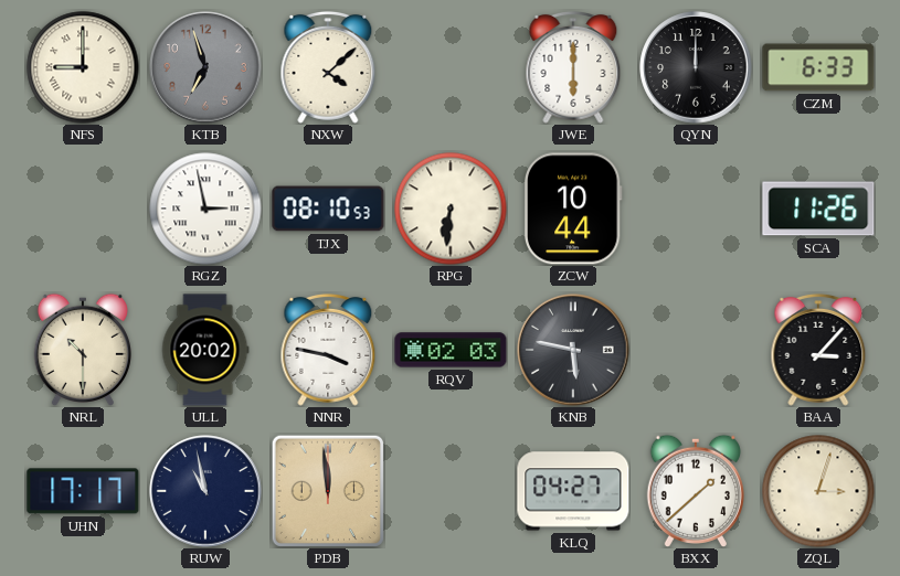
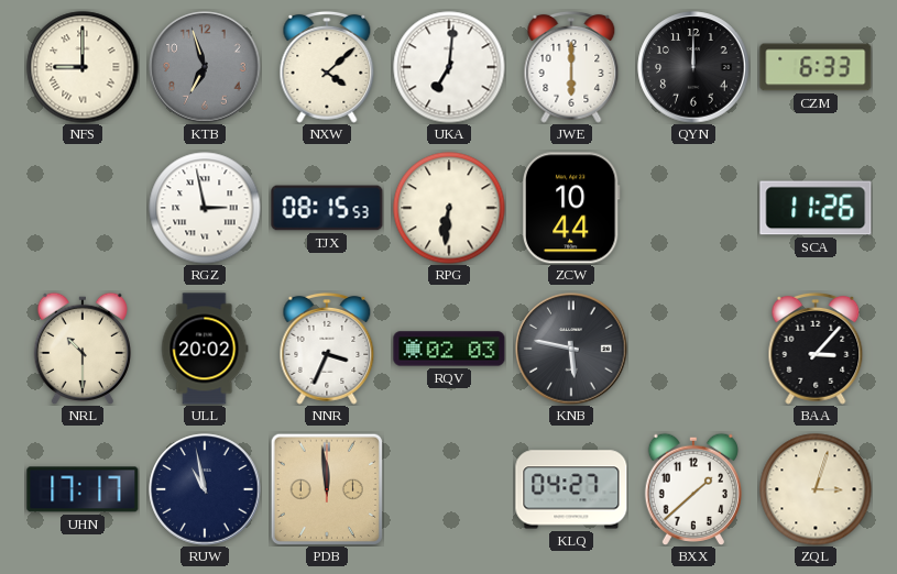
UKA: none -> 7:01 (449, 67)
TJX: 08:10 -> 08:15 (327, 208)
NNR: 3:47 -> 3:34 (327, 349)
